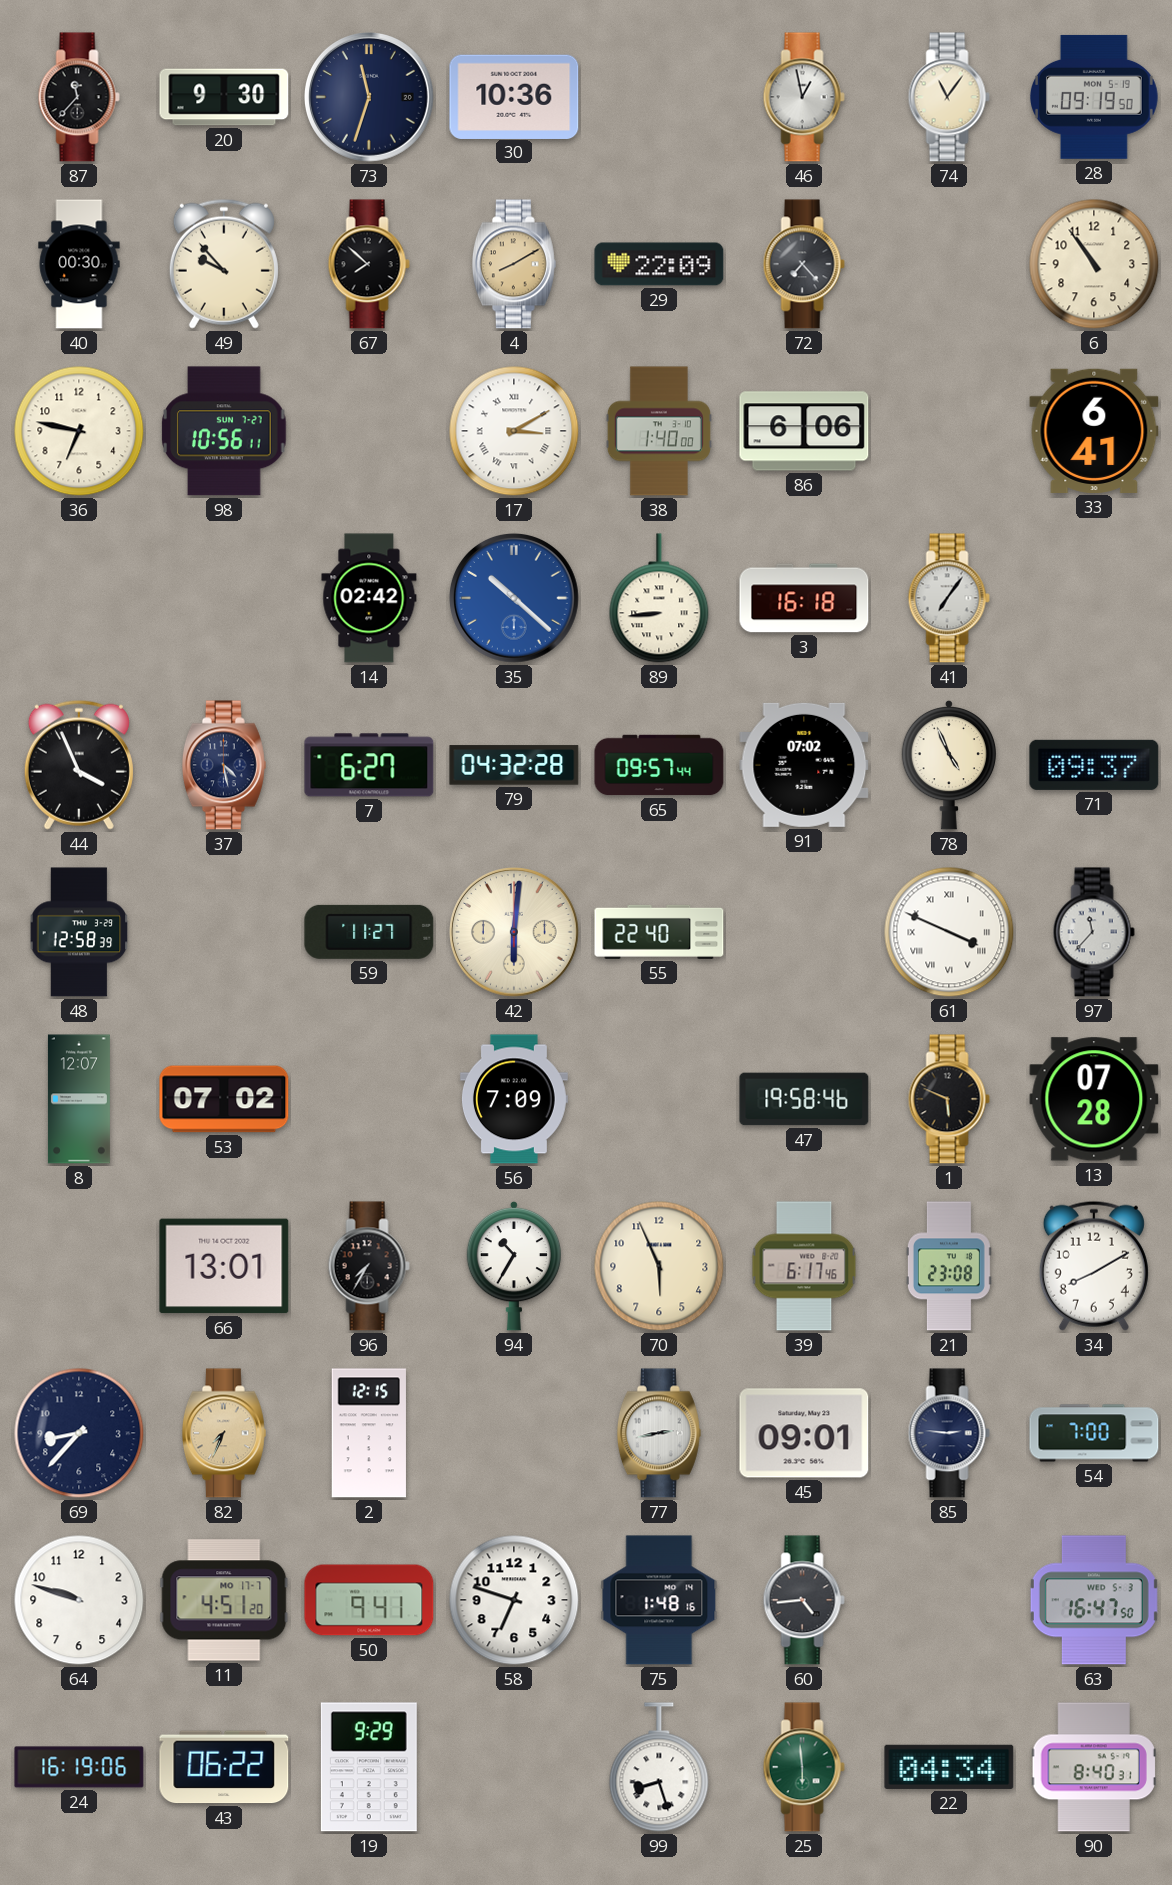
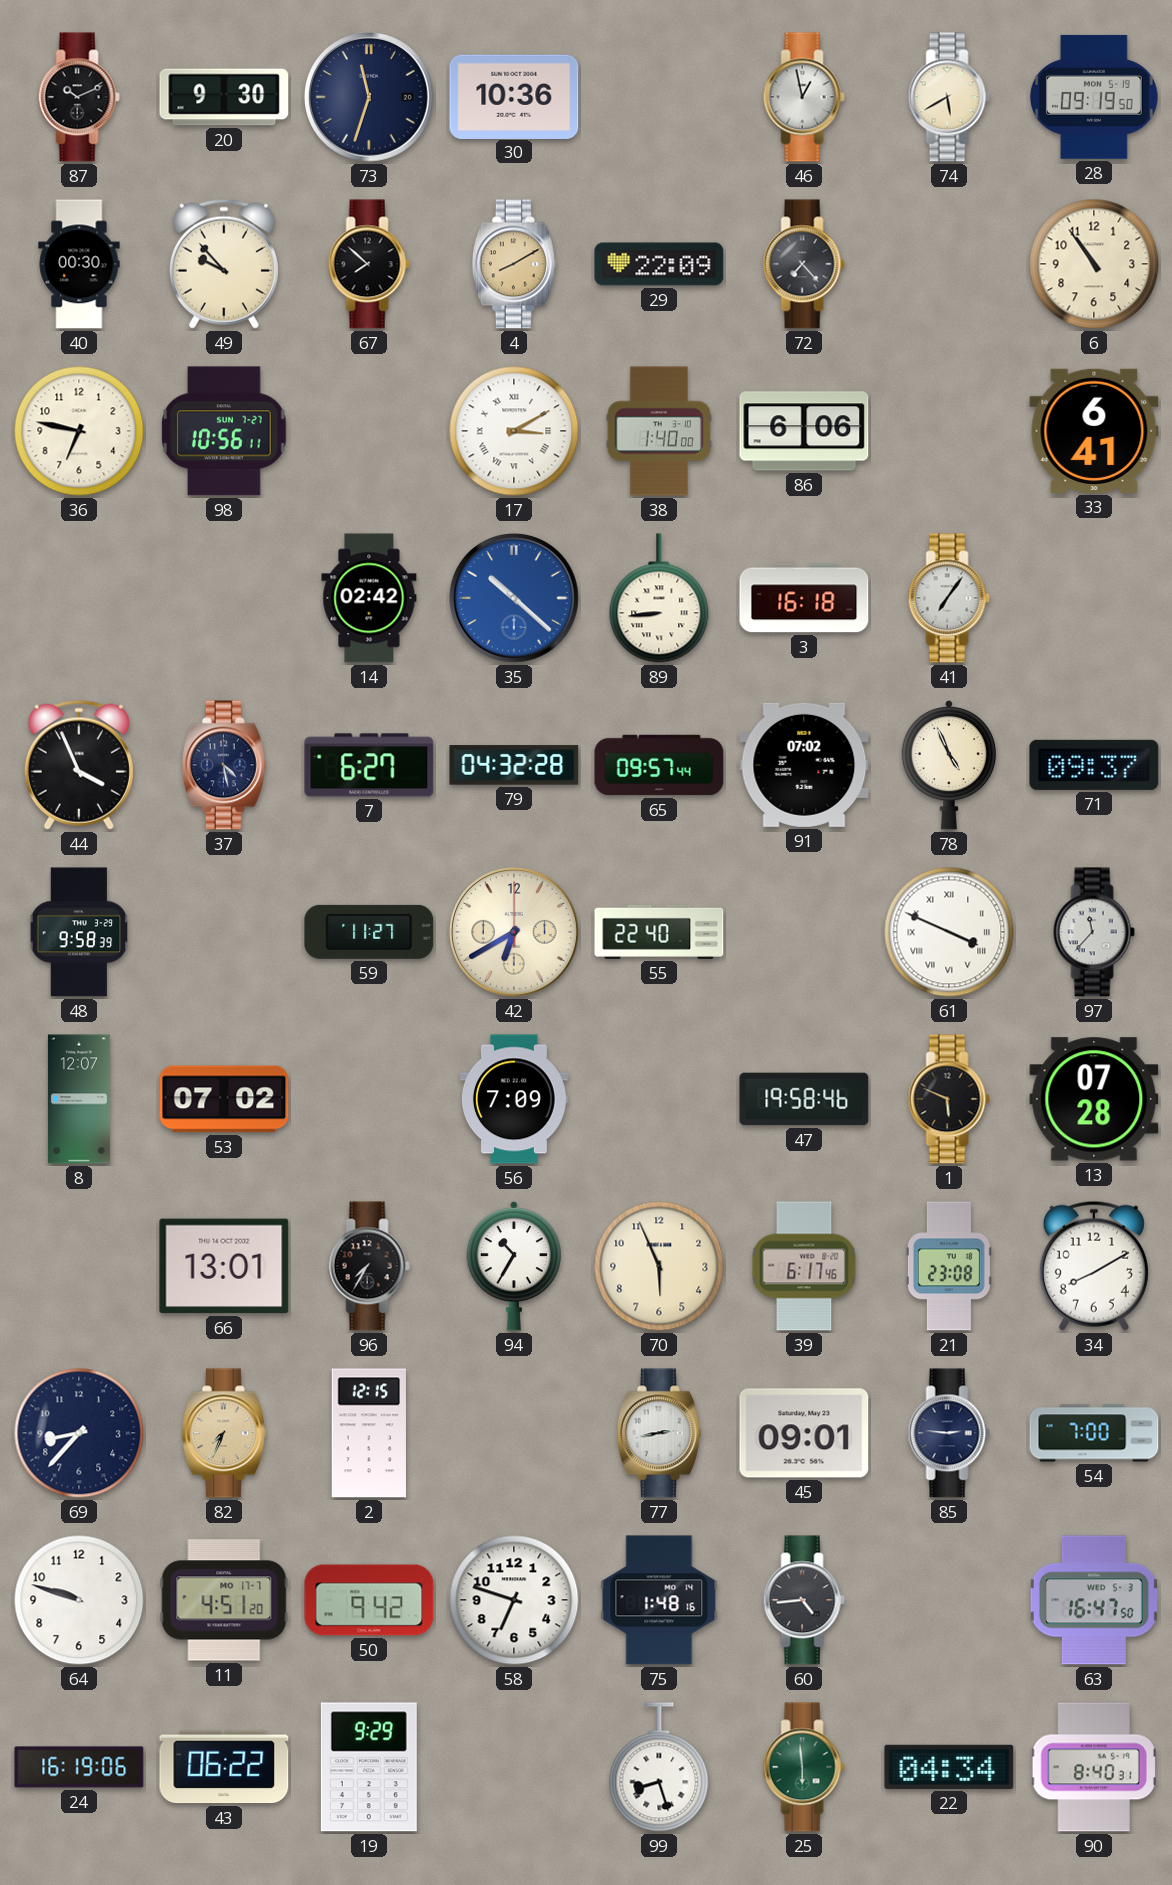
87: 11:37 -> 10:11 (79, 97)
74: 11:06 -> 5:40 (949, 97)
48: 12:58 -> 9:58 (79, 932)
42: 6:01 -> 6:40 (515, 933)
50: 9:41 -> 9:42 (369, 1600)
